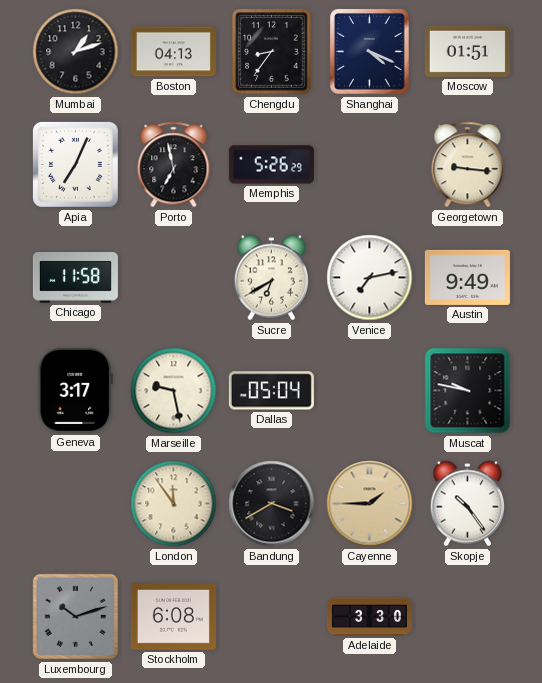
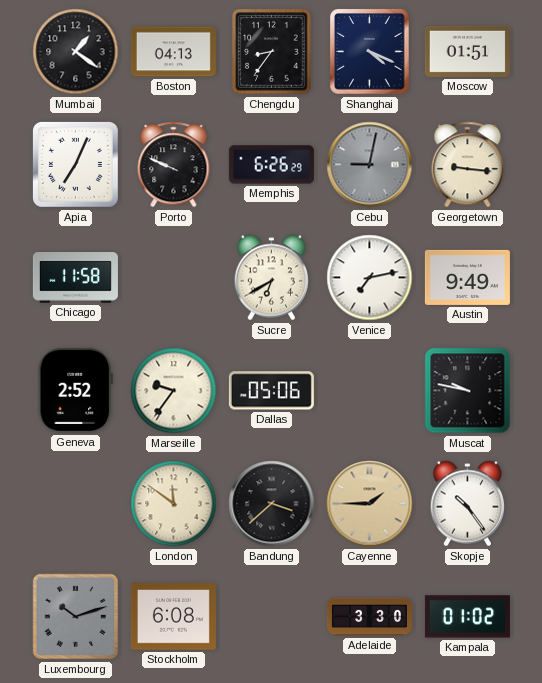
Mumbai: 1:12 -> 1:21 (76, 52)
Porto: 6:58 -> 9:49 (174, 165)
Memphis: 5:26 -> 6:26 (271, 165)
Cebu: none -> 9:02 (370, 165)
Geneva: 3:17 -> 2:52 (75, 390)
Marseille: 9:28 -> 9:36 (174, 391)
Dallas: 05:04 -> 05:06 (271, 391)
London: 11:54 -> 11:51 (174, 504)
Bandung: 3:40 -> 3:38 (272, 504)
Kampala: none -> 01:02 (467, 617)
